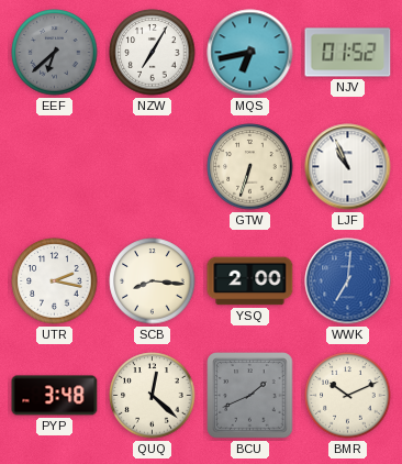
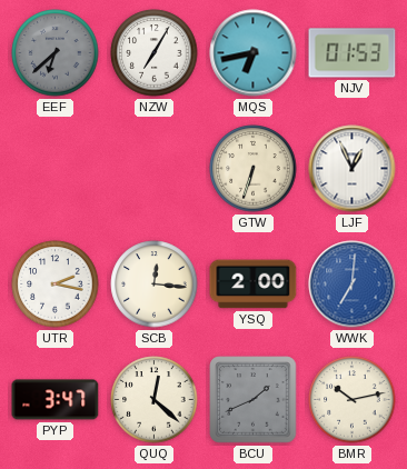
NJV: 01:52 -> 01:53 (353, 53)
LJF: 10:56 -> 12:56 (353, 169)
SCB: 8:16 -> 12:16 (155, 285)
PYP: 3:48 -> 3:47 (56, 400)
BMR: 10:11 -> 10:13 (353, 400)
